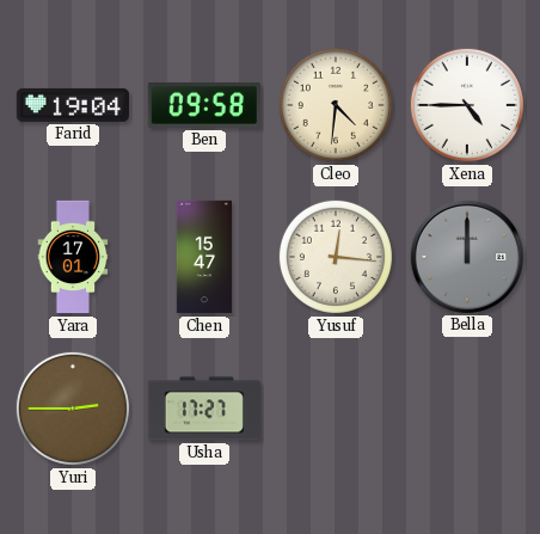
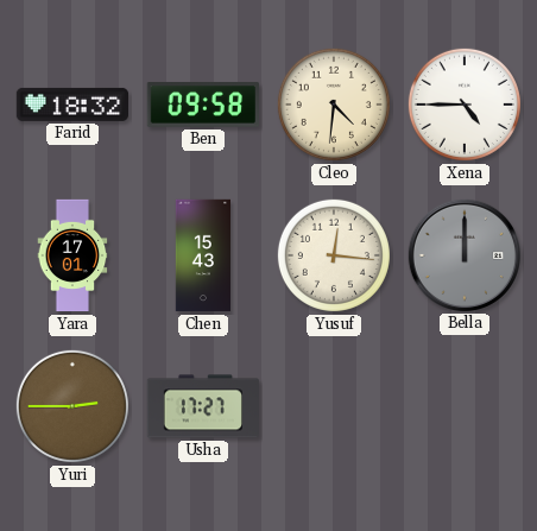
Farid: 19:04 -> 18:32 (71, 105)
Chen: 15:47 -> 15:43 (203, 255)
